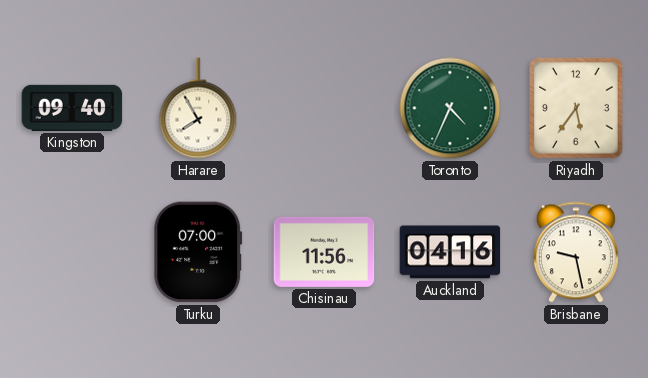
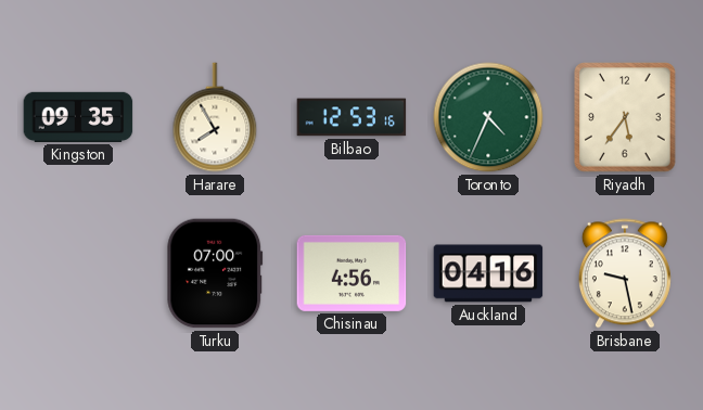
Kingston: 09:40 -> 09:35 (78, 117)
Bilbao: none -> 12:53 (351, 117)
Chisinau: 11:56 -> 4:56 (351, 273)
